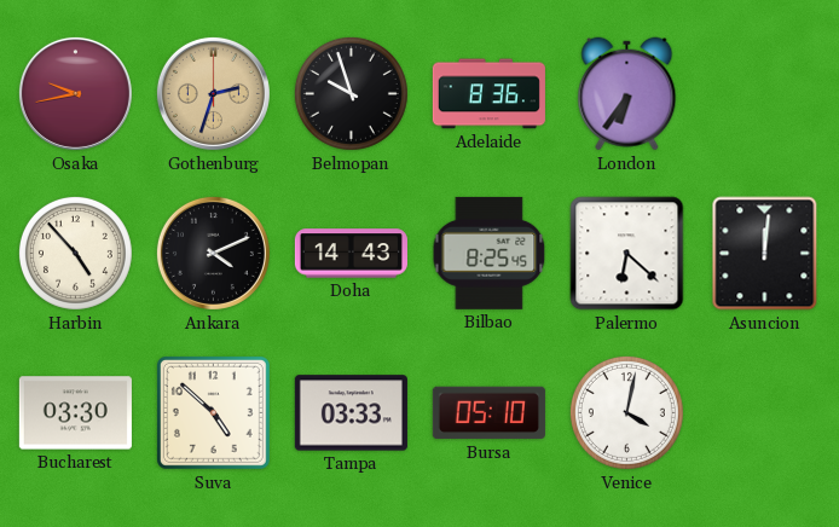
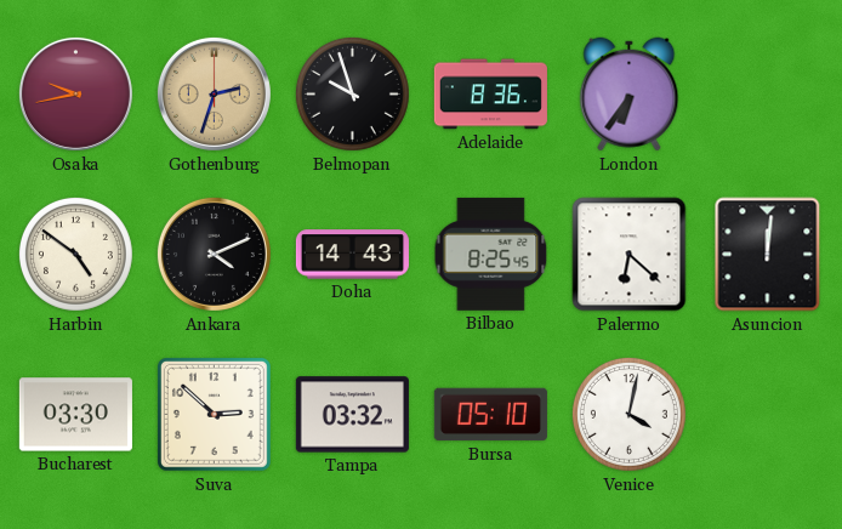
Harbin: 4:53 -> 4:51 (75, 254)
Suva: 4:52 -> 2:52 (214, 414)
Tampa: 03:33 -> 03:32 (352, 415)
